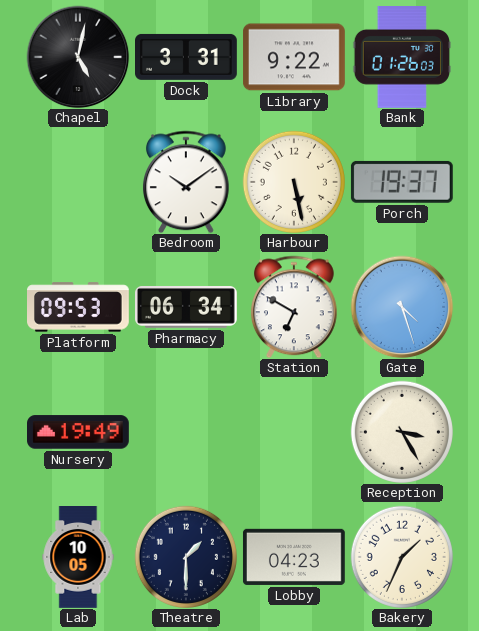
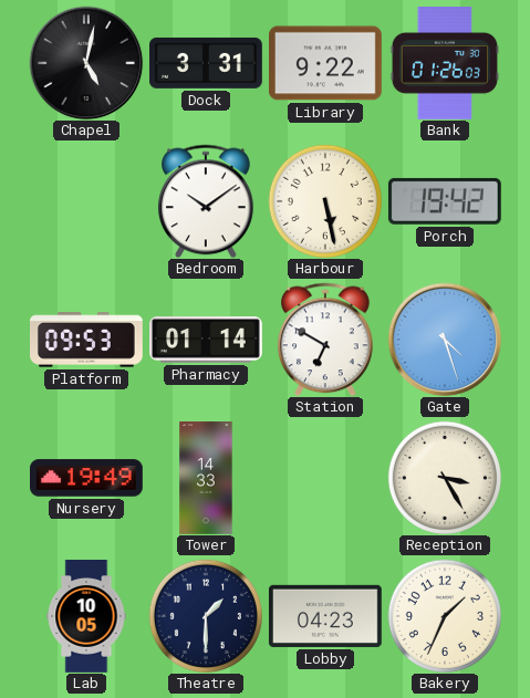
Porch: 19:37 -> 19:42 (445, 201)
Pharmacy: 06:34 -> 01:14 (207, 341)
Tower: none -> 14:33 (206, 479)
